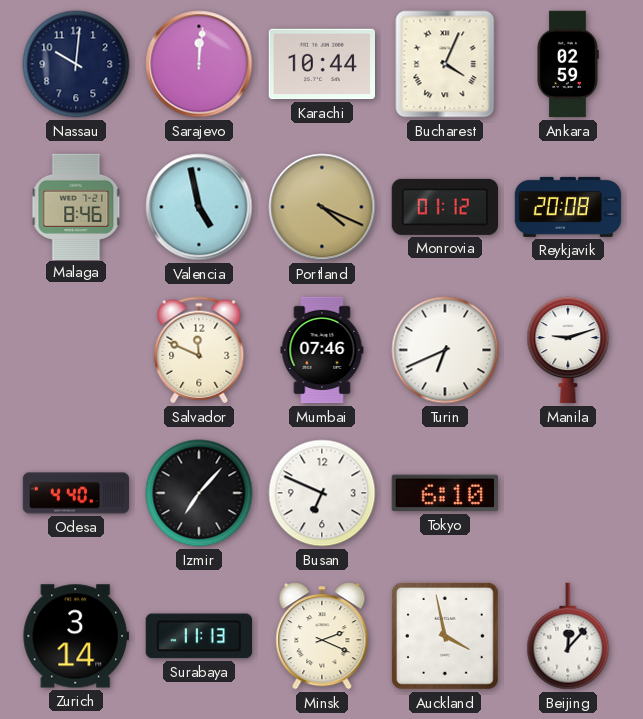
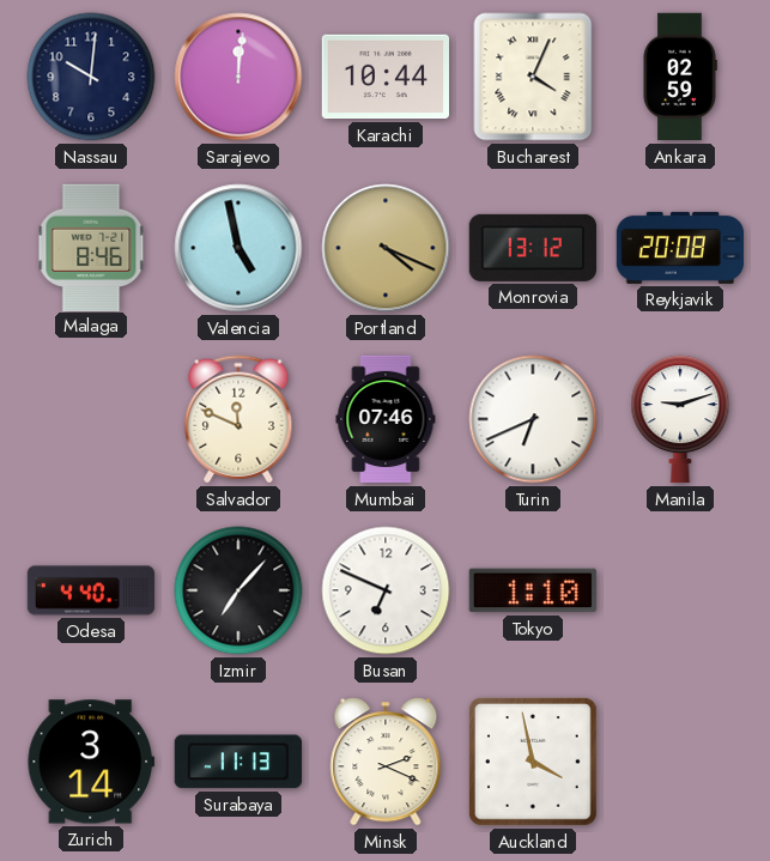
Monrovia: 01:12 -> 13:12 (532, 248)
Tokyo: 6:10 -> 1:10 (533, 590)
Beijing: 12:07 -> none (568, 636)
